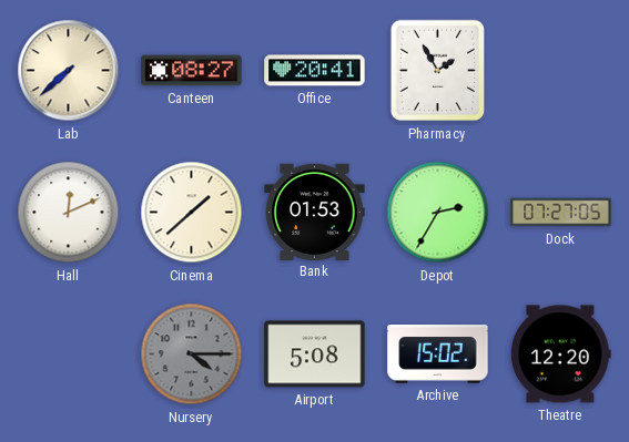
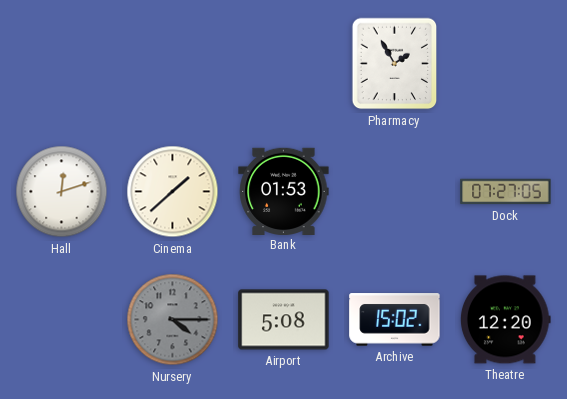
Lab: 7:38 -> none (69, 71)
Canteen: 08:27 -> none (192, 71)
Office: 20:41 -> none (315, 71)
Hall: 12:11 -> 12:12 (62, 192)
Depot: 2:35 -> none (438, 213)
